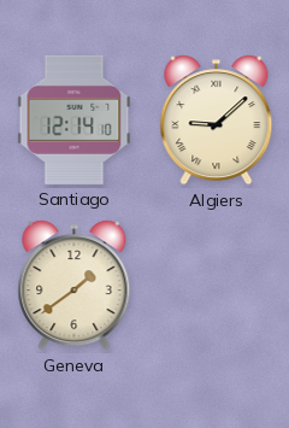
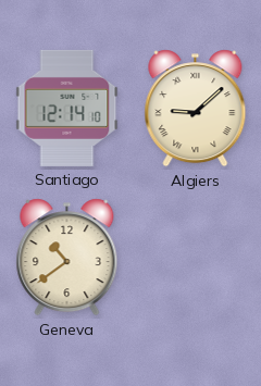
Geneva: 1:39 -> 10:39 (67, 258)
